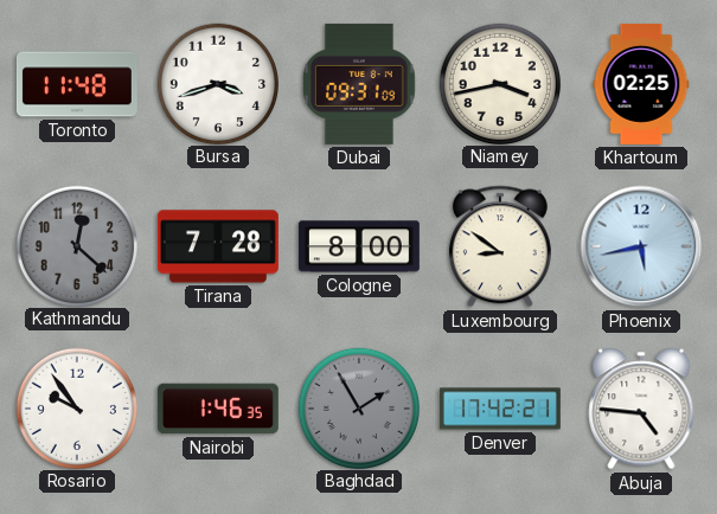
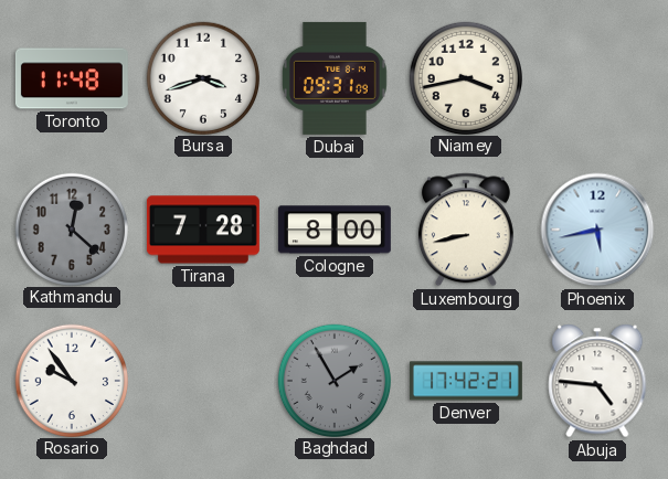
Khartoum: 02:25 -> none (641, 84)
Luxembourg: 8:51 -> 8:43 (466, 230)
Nairobi: 1:46 -> none (218, 409)
